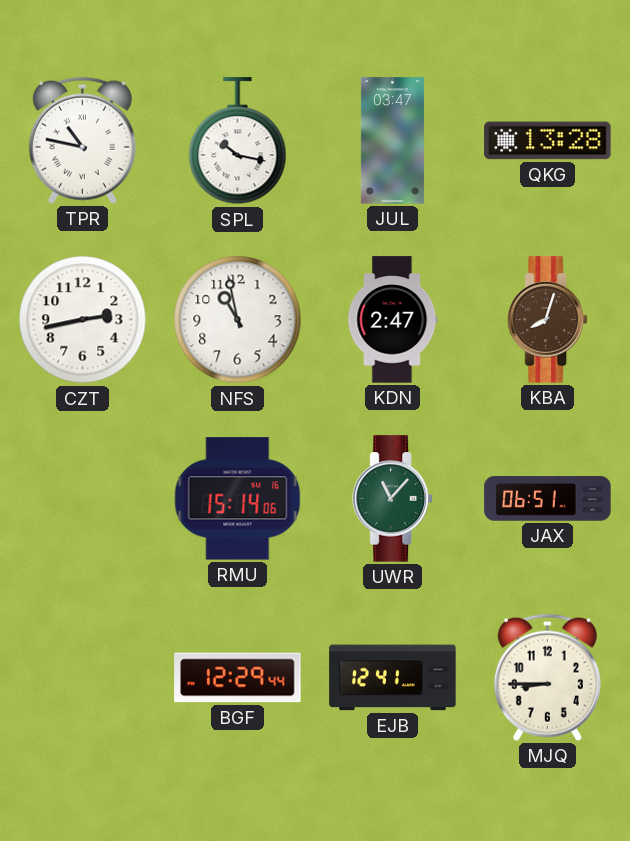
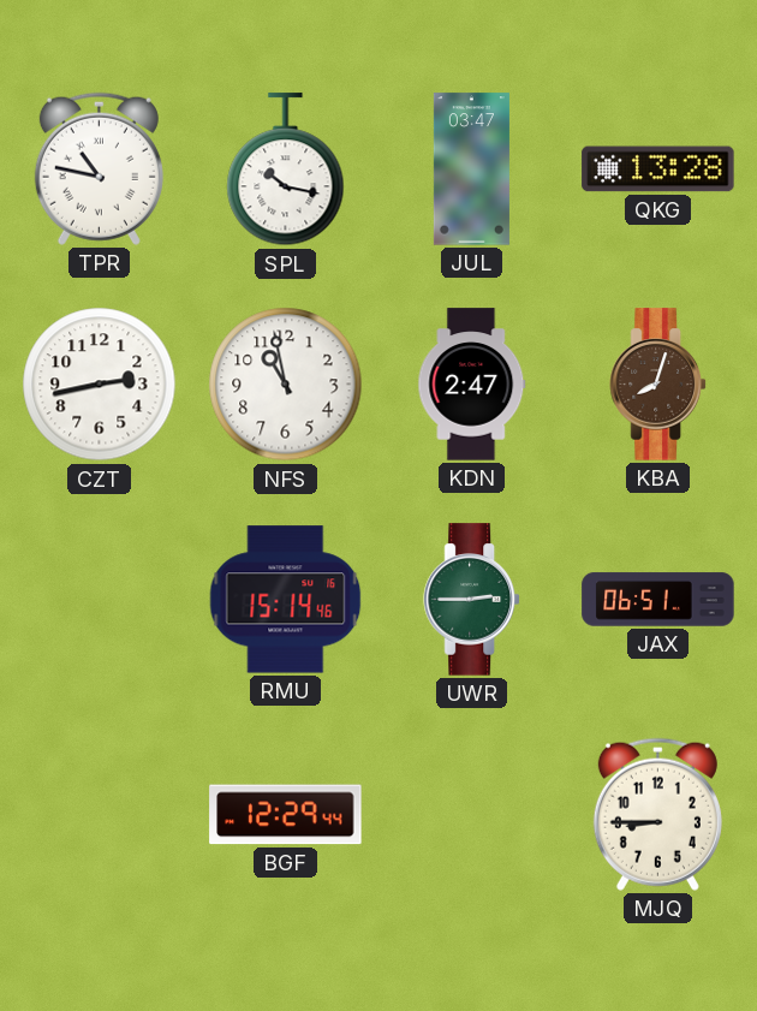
RMU: 15:14:06 -> 15:14:46 (286, 600)
UWR: 11:07 -> 2:45 (471, 600)
EJB: 12:41 -> none (393, 678)
